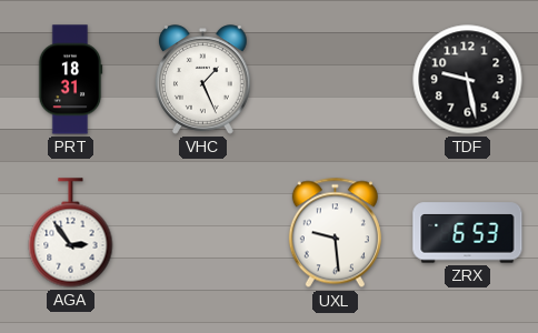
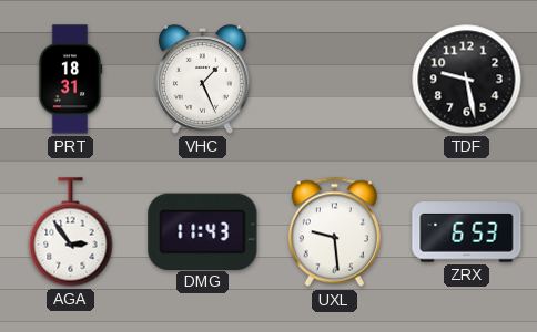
DMG: none -> 11:43 (203, 231)
